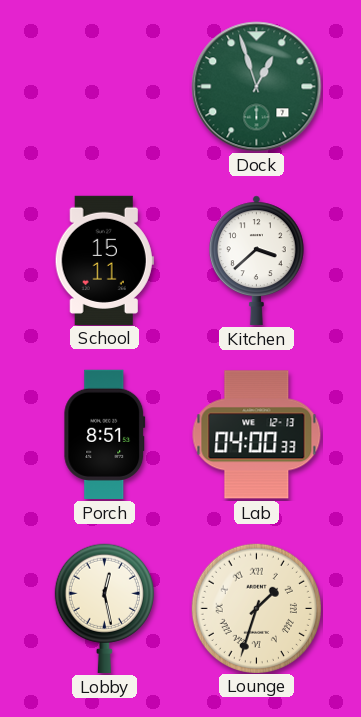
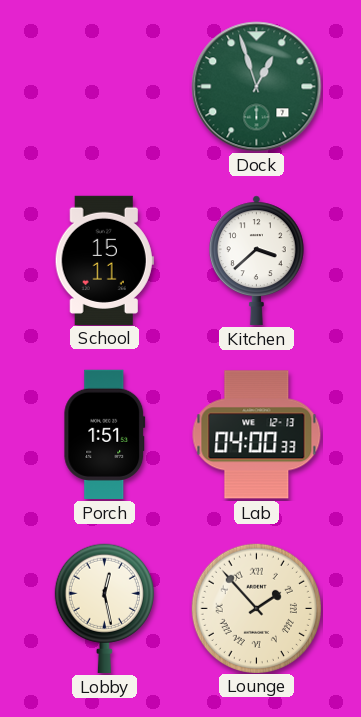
Porch: 8:51 -> 1:51 (105, 434)
Lounge: 1:33 -> 1:53 (256, 608)
